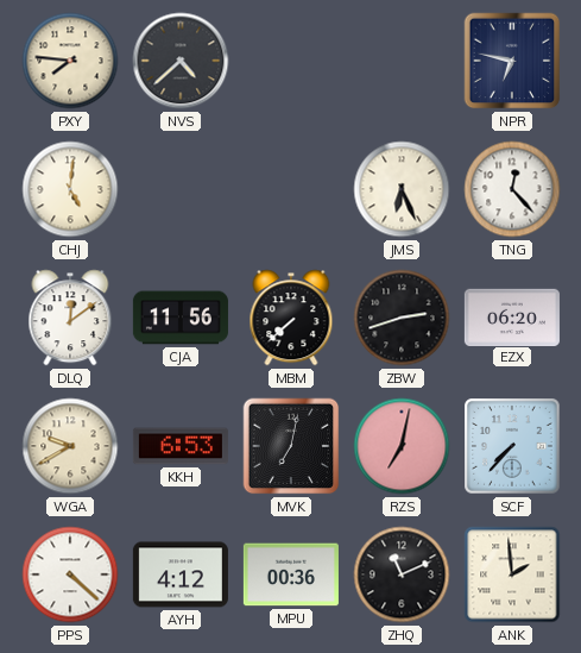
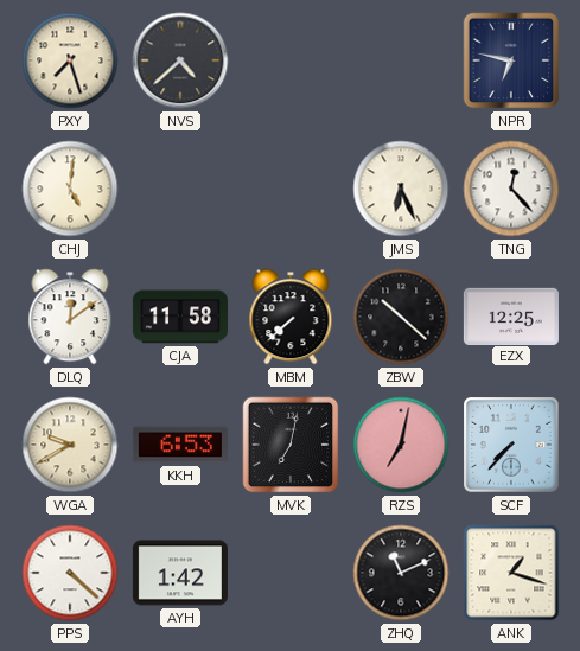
PXY: 7:46 -> 7:27 (70, 60)
CJA: 11:56 -> 11:58 (180, 317)
ZBW: 2:42 -> 10:22 (401, 317)
EZX: 06:20 -> 12:25 (511, 315)
AYH: 4:12 -> 1:42 (180, 573)
MPU: 00:36 -> none (291, 574)
ANK: 1:59 -> 1:18 (511, 573)
